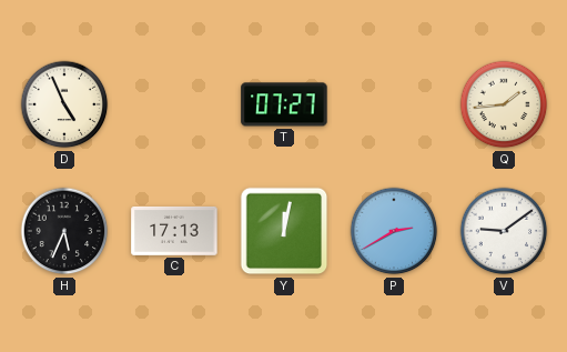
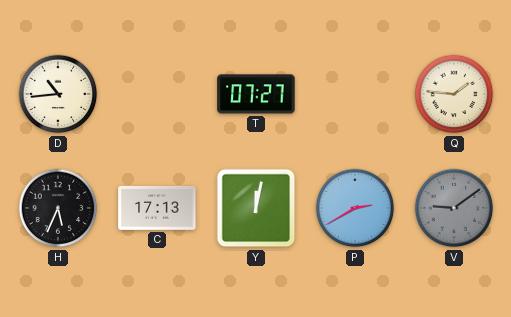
D: 4:56 -> 10:44 (58, 94)
Q: 1:44 -> 1:46 (454, 94)
V dial: white -> grey (454, 208)
